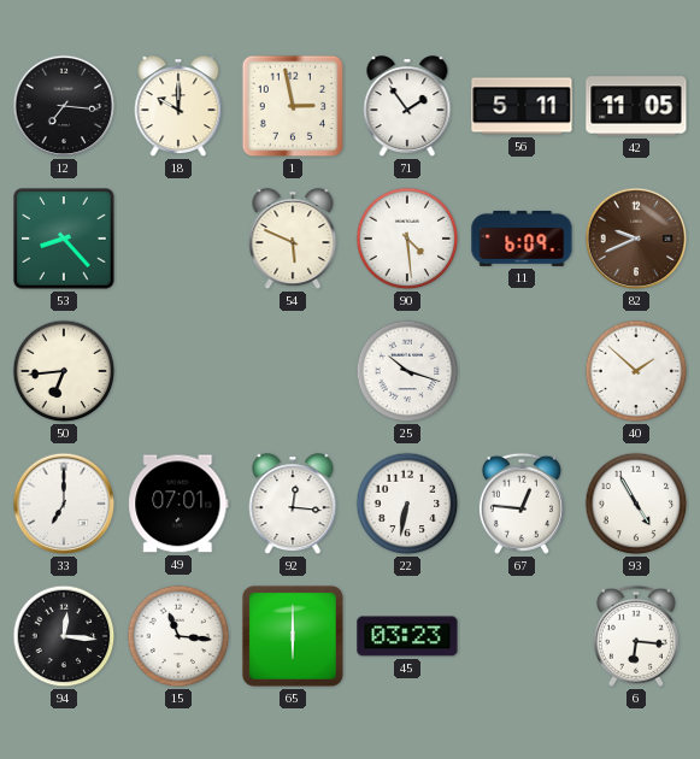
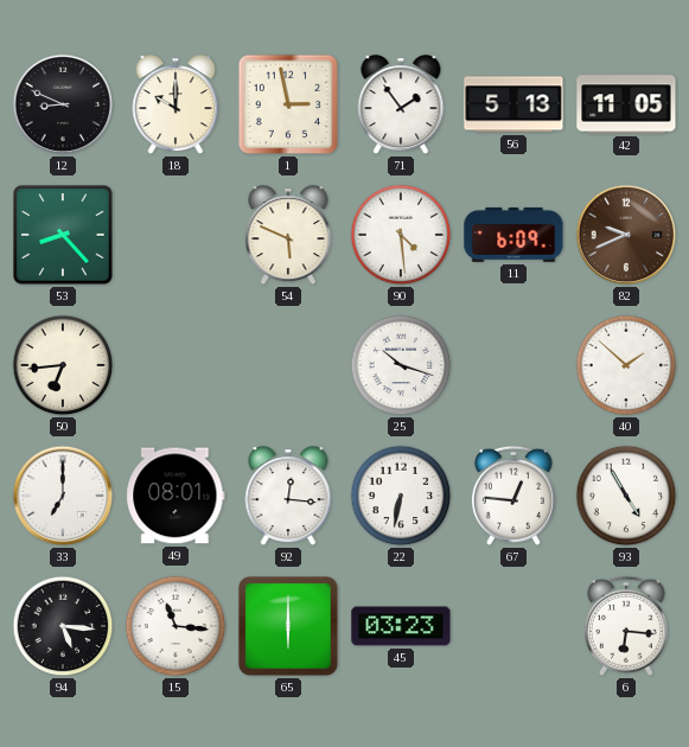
12: 7:16 -> 8:49 (63, 104)
56: 5:11 -> 5:13 (513, 104)
49: 07:01 -> 08:01 (176, 496)
94: 12:16 -> 5:16 (63, 626)
